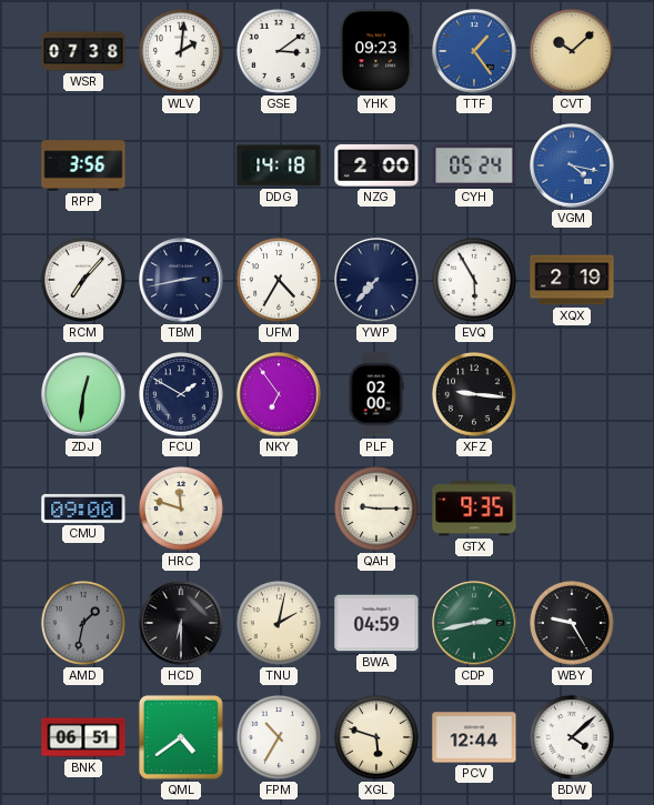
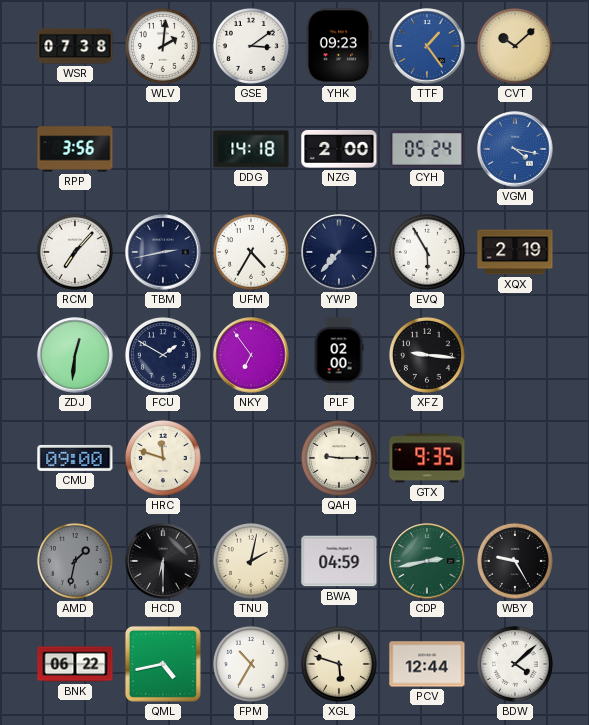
BNK: 06:51 -> 06:22 (75, 664)
QML: 4:39 -> 4:43 (163, 664)
